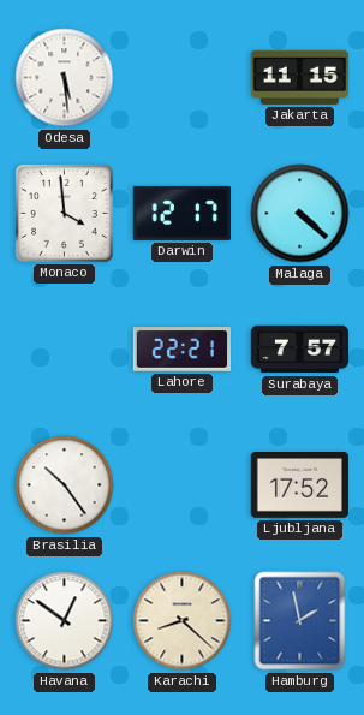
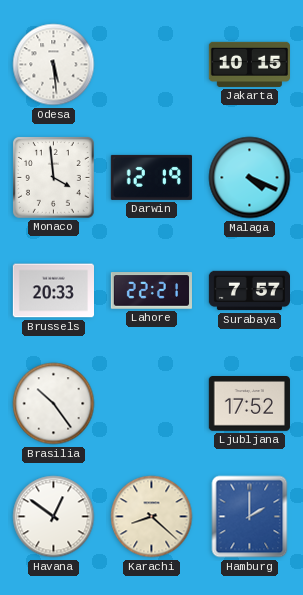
Jakarta: 11:15 -> 10:15 (249, 64)
Darwin: 12:17 -> 12:19 (151, 177)
Malaga: 4:22 -> 4:19 (250, 178)
Brussels: none -> 20:33 (53, 291)
Hamburg: 1:58 -> 2:00 (250, 517)
